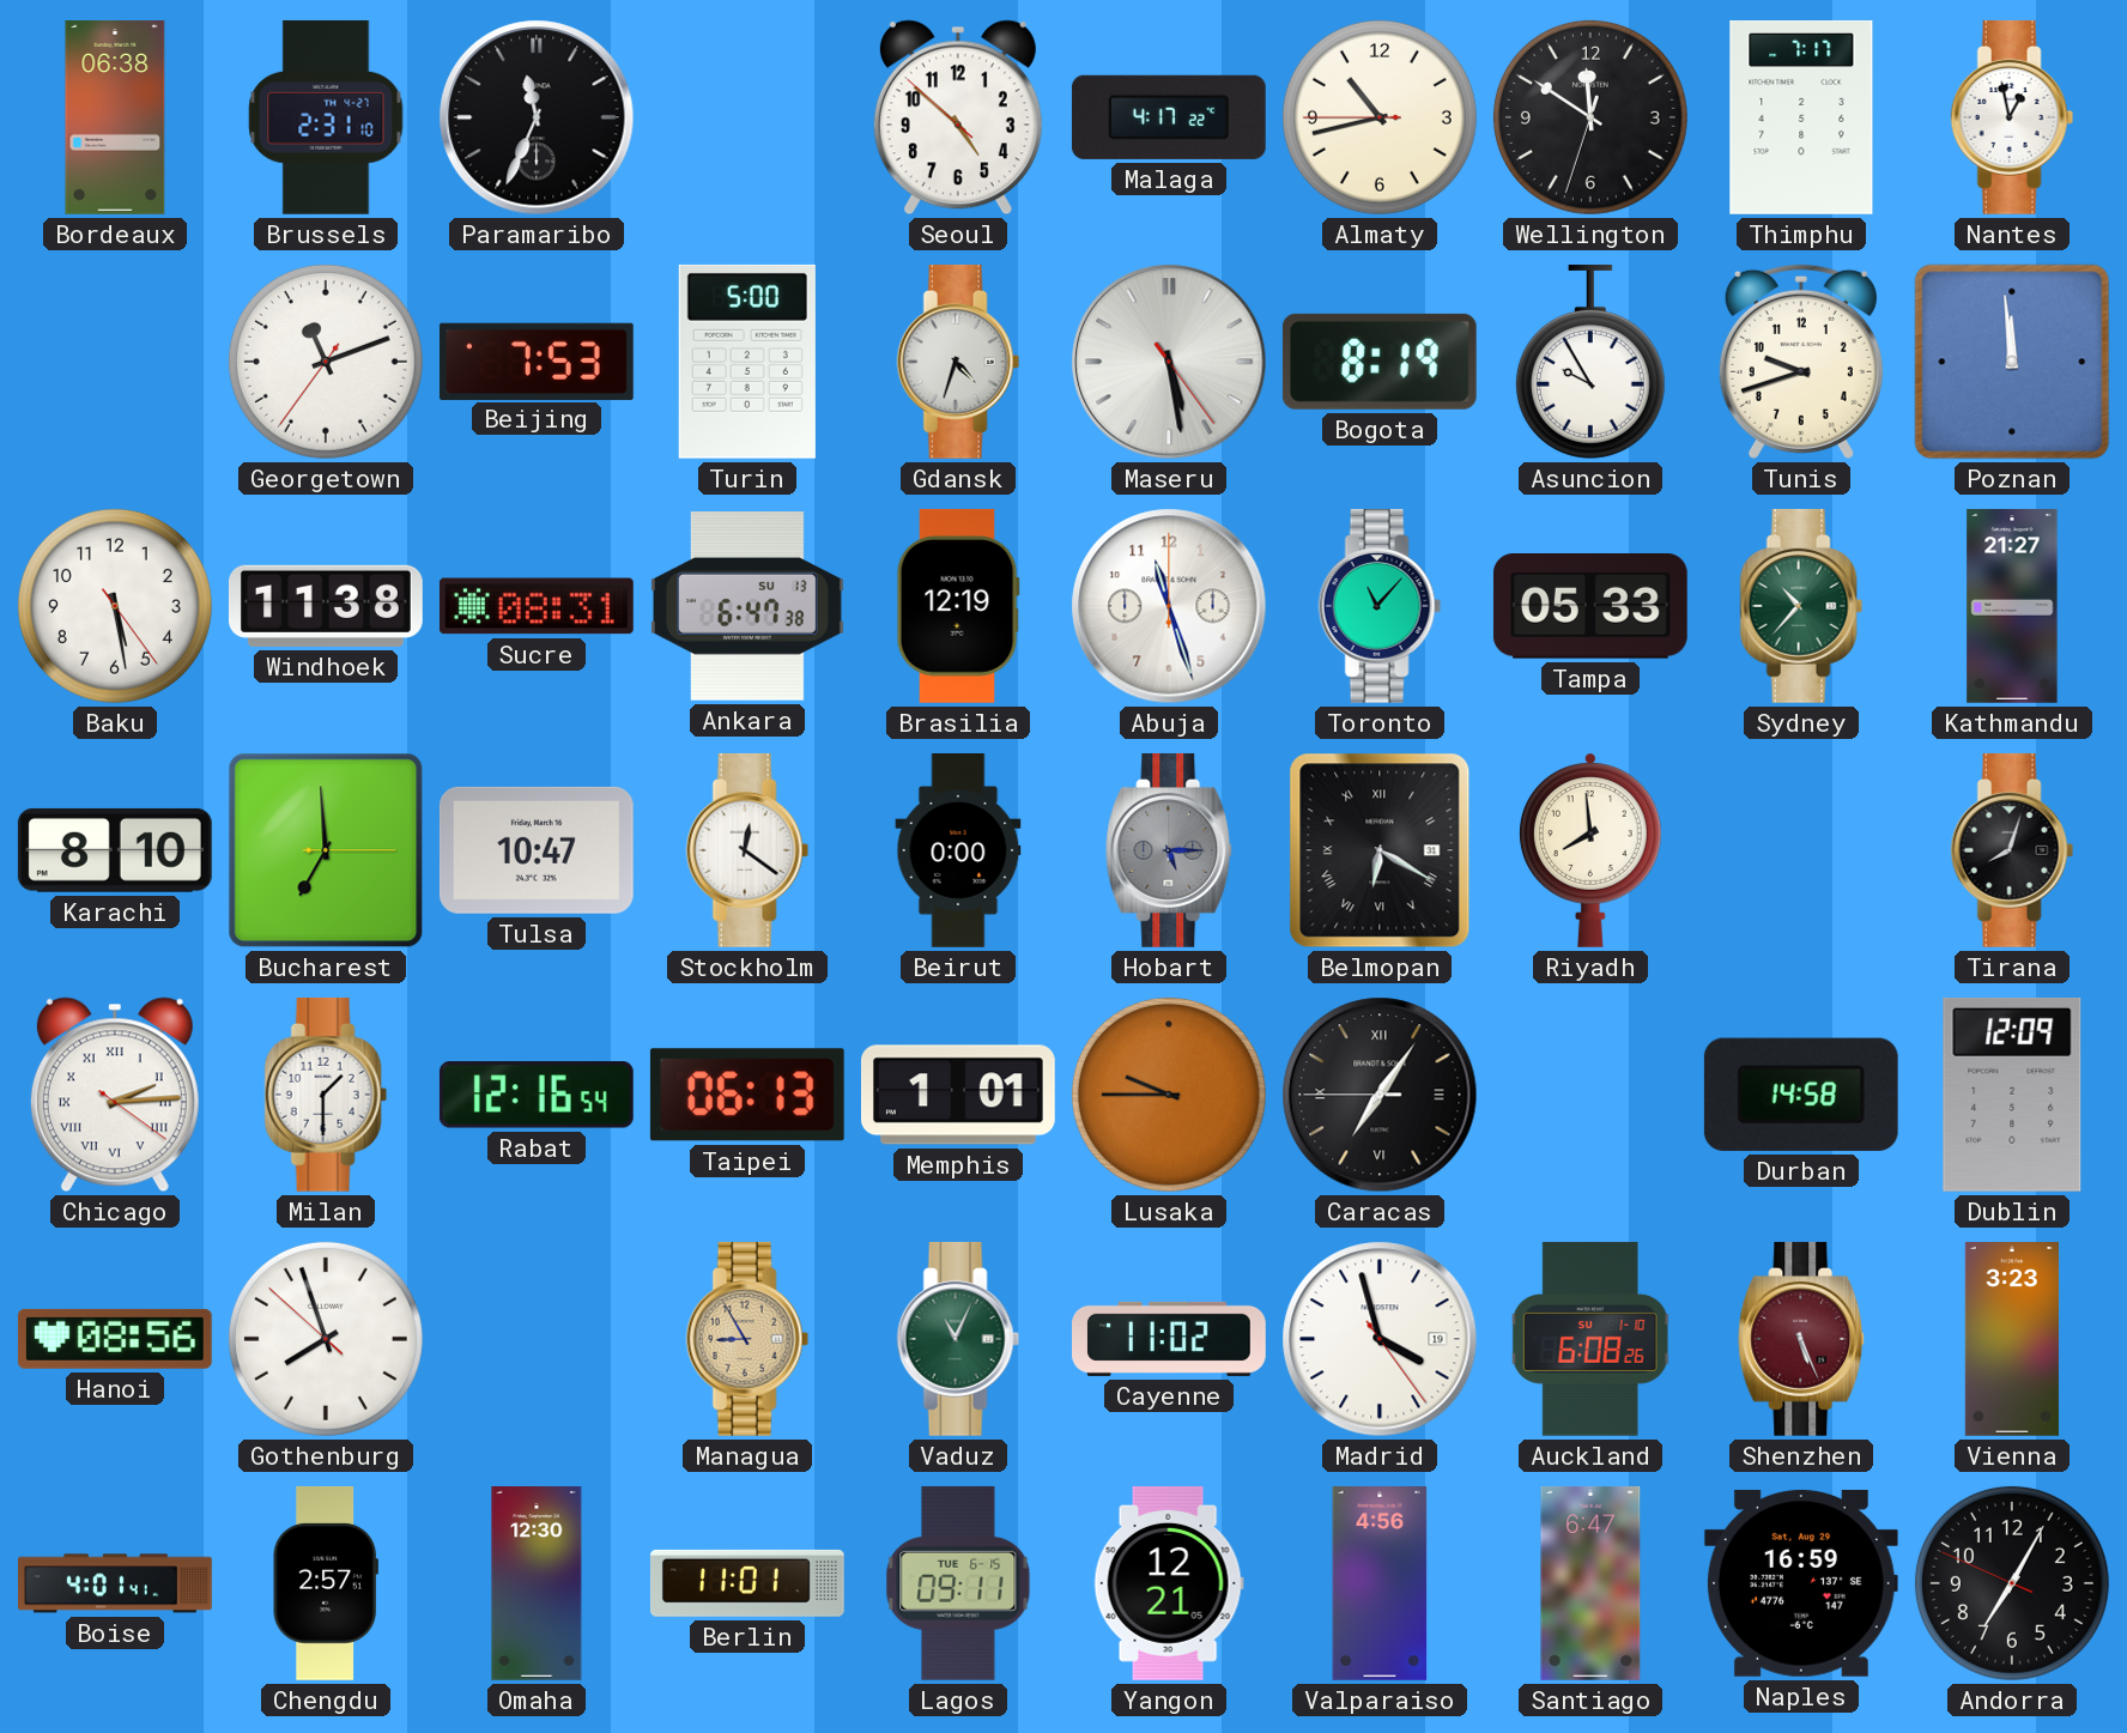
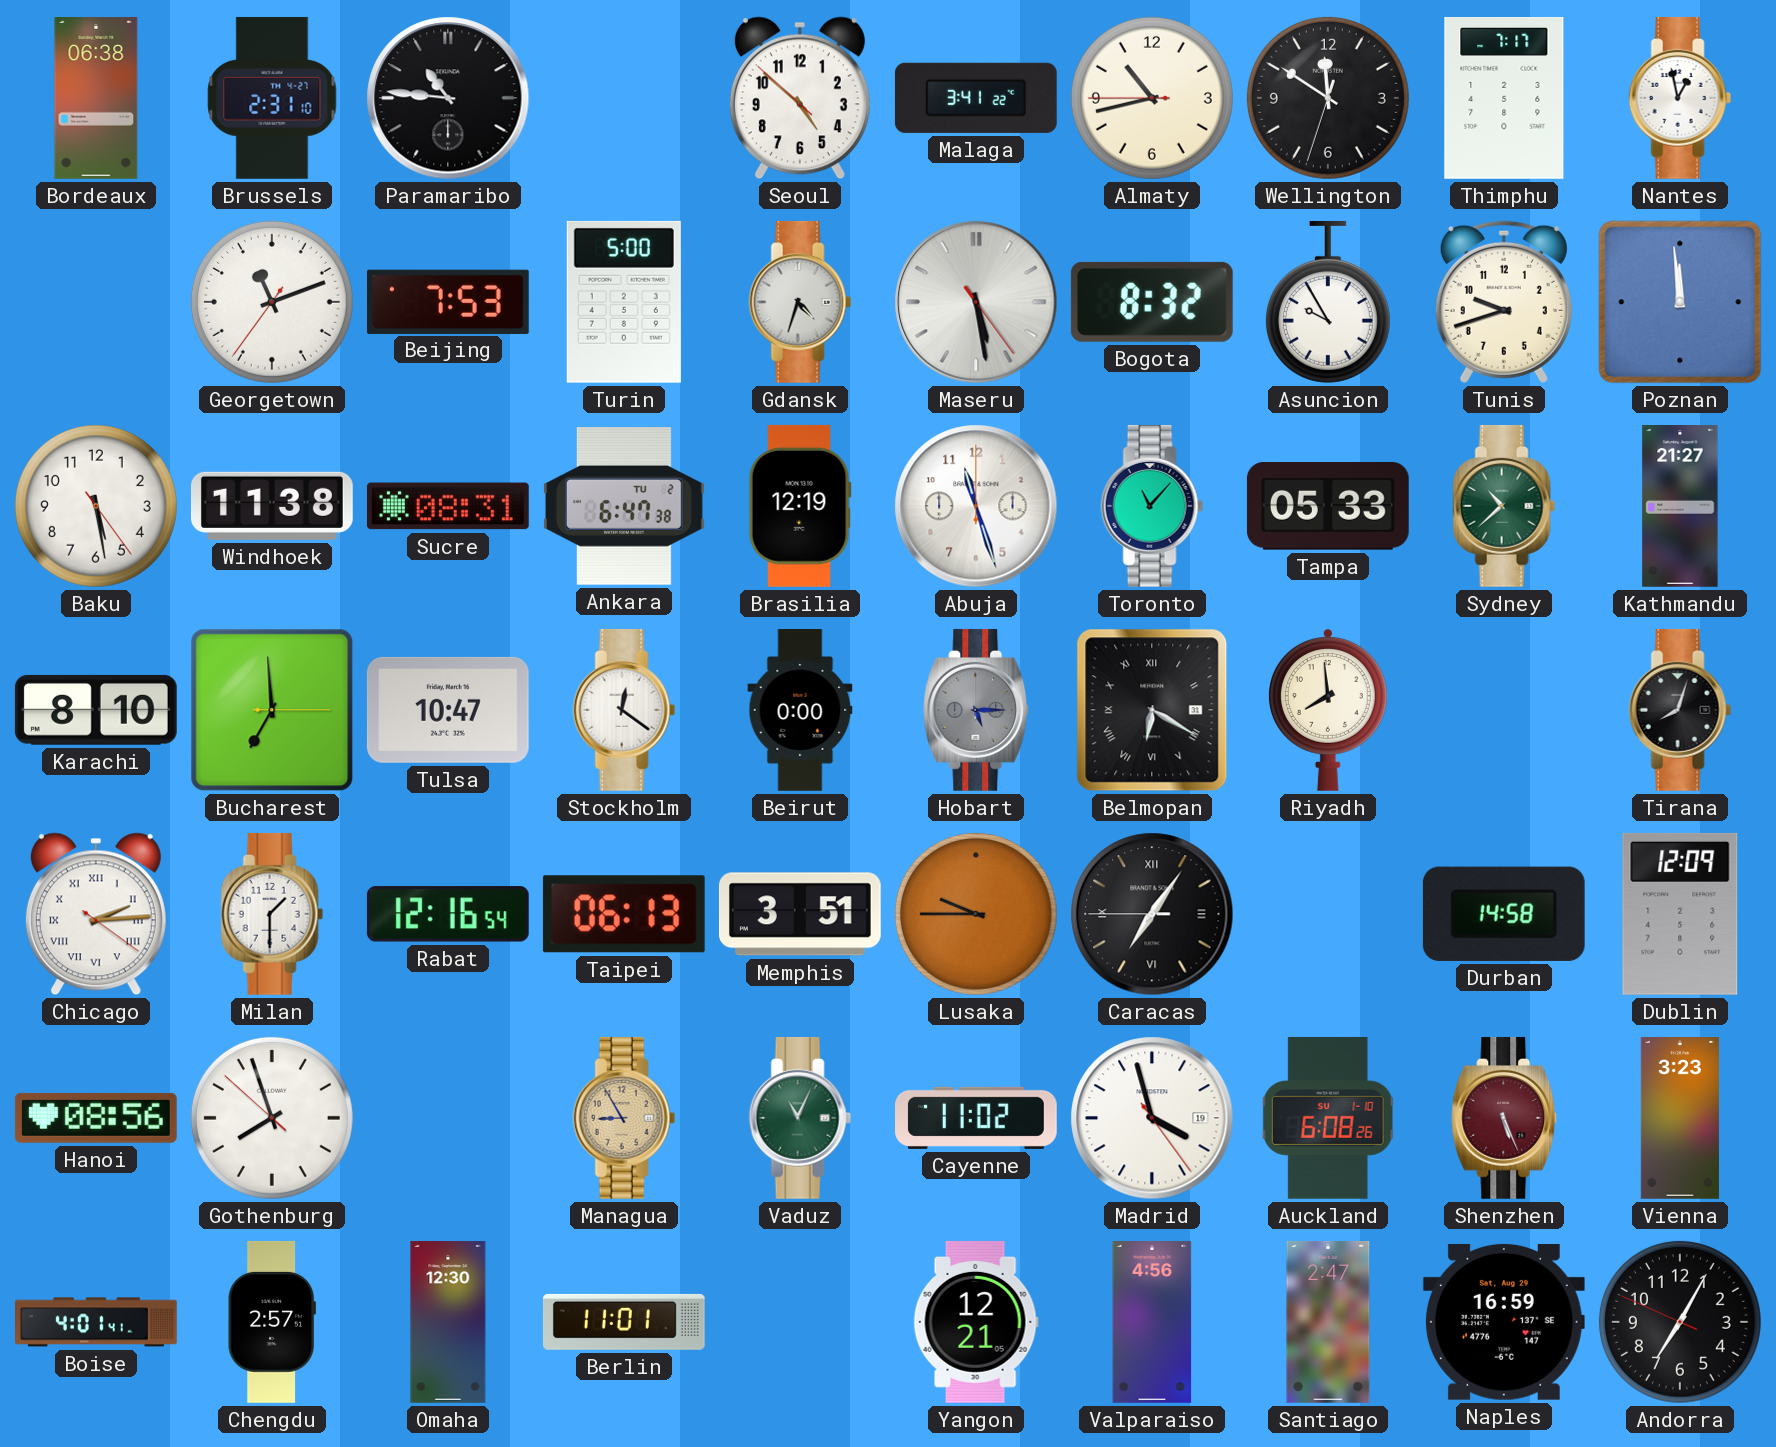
Paramaribo: 11:34 -> 10:46 (448, 98)
Malaga: 4:17 -> 3:41 (976, 98)
Bogota: 8:19 -> 8:32 (1152, 302)
Ankara date: SU 13 -> TU 2 (624, 506)
Sydney: 10:37 -> 10:38 (1504, 506)
Memphis: 1:01 -> 3:51 (800, 914)
Lagos: 09:11 -> none (958, 1583)
Santiago: 6:47 -> 2:47 (1328, 1323)
